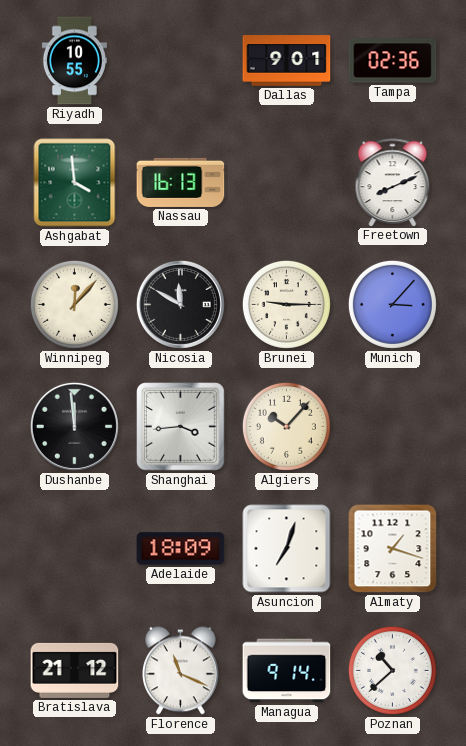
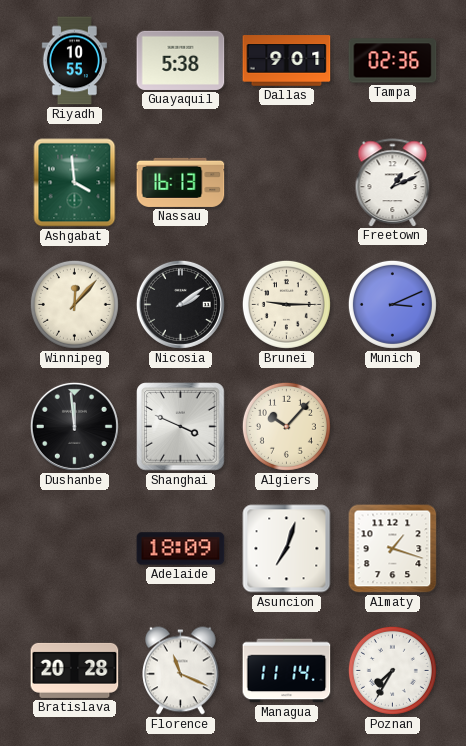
Guayaquil: none -> 5:38 (181, 60)
Freetown: 8:11 -> 1:11 (393, 182)
Nicosia: 11:50 -> 2:09 (180, 304)
Munich: 3:07 -> 3:11 (392, 304)
Shanghai: 3:44 -> 3:49 (181, 427)
Bratislava: 21:12 -> 20:28 (75, 670)
Managua: 9:14 -> 11:14 (287, 671)
Poznan: 10:38 -> 7:35 (392, 670)
